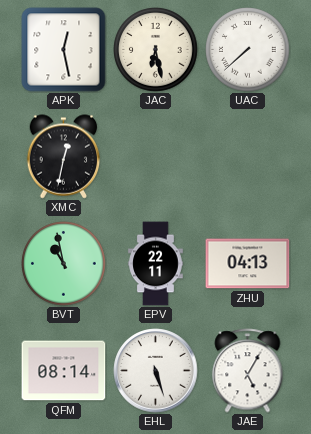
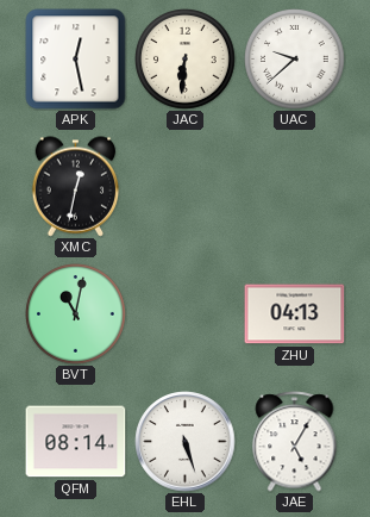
JAC: 6:28 -> 6:31 (186, 60)
UAC: 7:38 -> 9:38 (295, 60)
BVT: 10:58 -> 11:02 (76, 314)
EPV: 22:11 -> none (156, 264)
